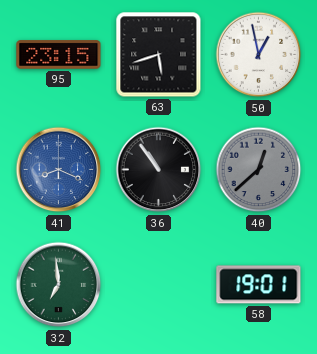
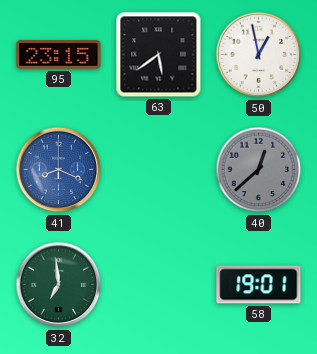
63: 5:42 -> 5:39 (159, 55)
36: 10:54 -> none (159, 170)
